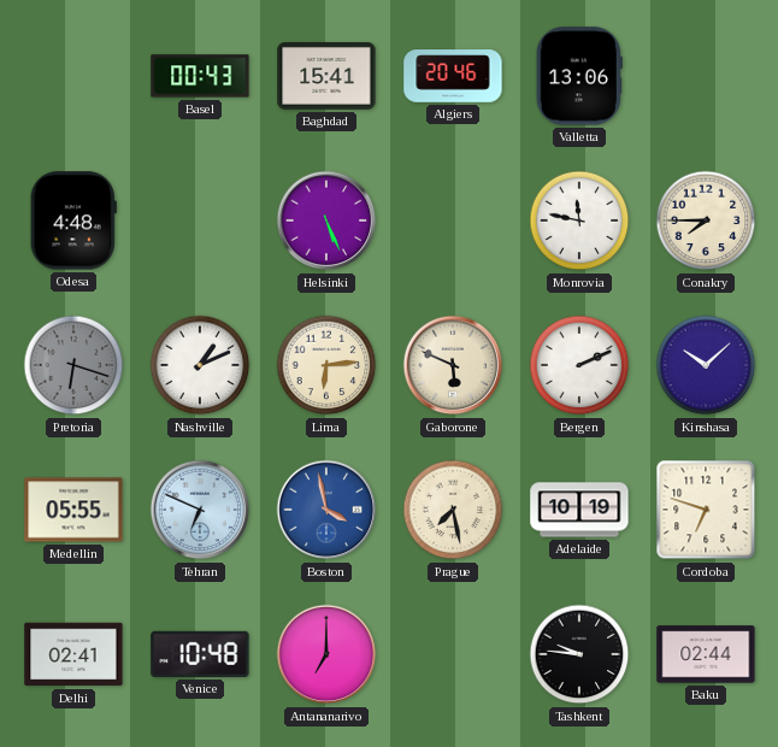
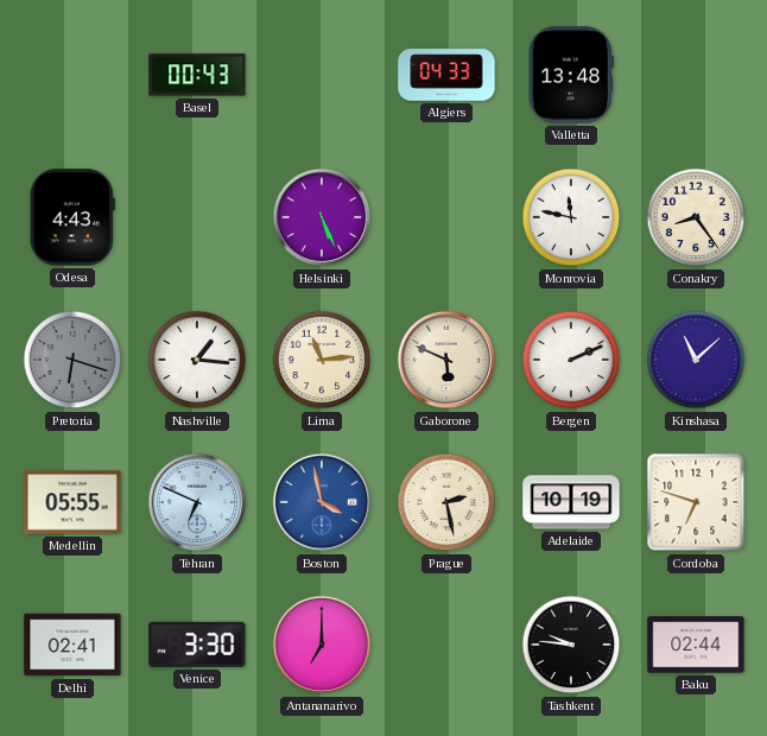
Baghdad: 15:41 -> none (326, 77)
Algiers: 20:46 -> 04:33 (446, 75)
Valletta: 13:06 -> 13:48 (571, 75)
Odesa: 4:48 -> 4:43 (72, 217)
Conakry: 7:45 -> 8:24 (696, 217)
Nashville: 1:11 -> 1:16 (197, 360)
Lima: 6:14 -> 11:14 (322, 360)
Kinshasa: 10:08 -> 11:08 (696, 360)
Prague: 7:28 -> 2:28 (446, 502)
Venice: 10:48 -> 3:30 (197, 645)
